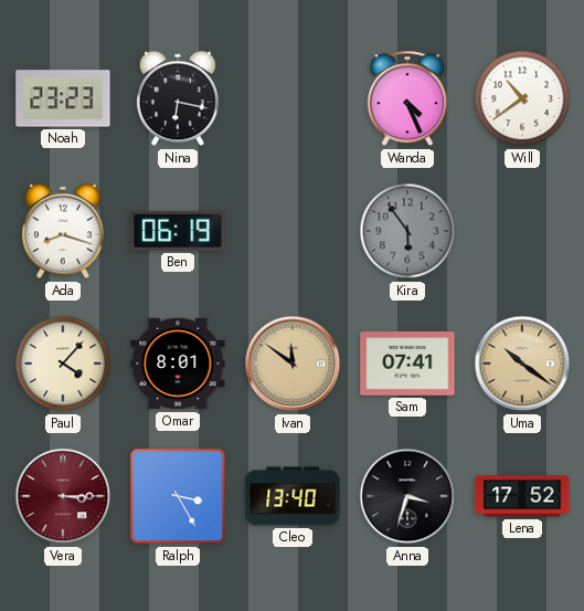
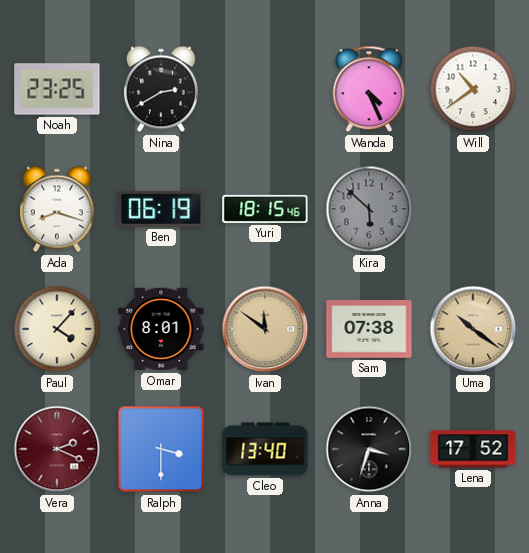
Noah: 23:23 -> 23:25 (57, 89)
Nina: 6:17 -> 2:40 (161, 89)
Yuri: none -> 18:15 (265, 209)
Kira: 5:54 -> 5:52 (369, 209)
Sam: 07:41 -> 07:38 (369, 329)
Vera: 3:15 -> 2:19 (57, 449)
Ralph: 3:25 -> 3:30 (161, 449)
